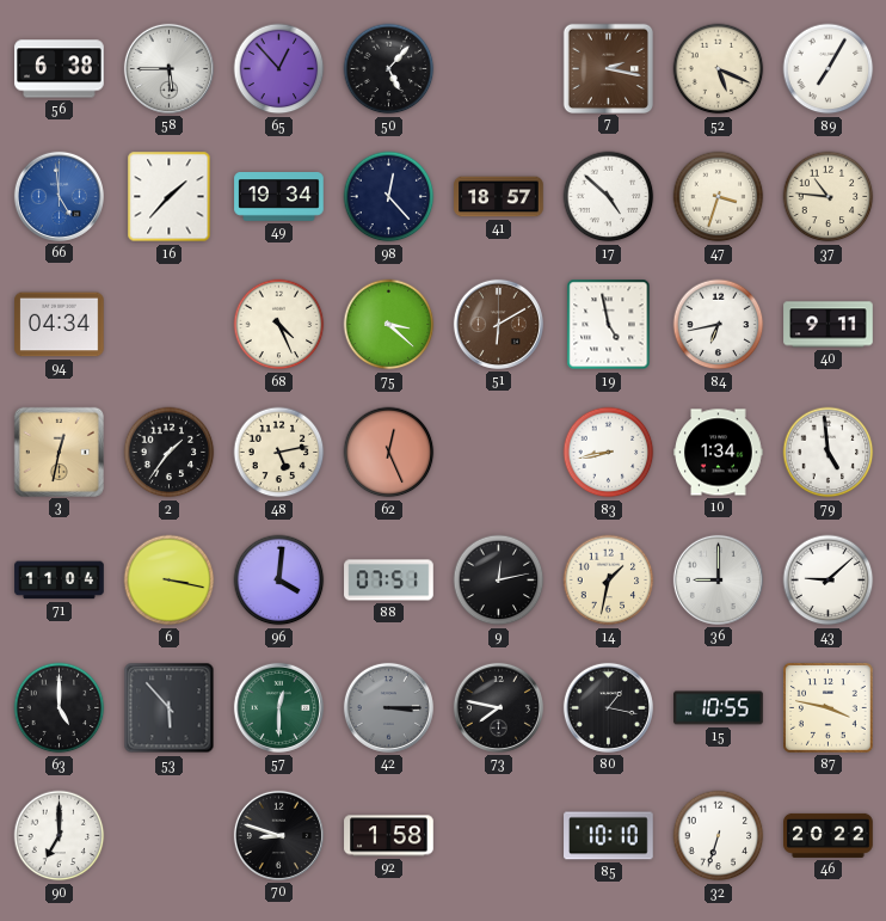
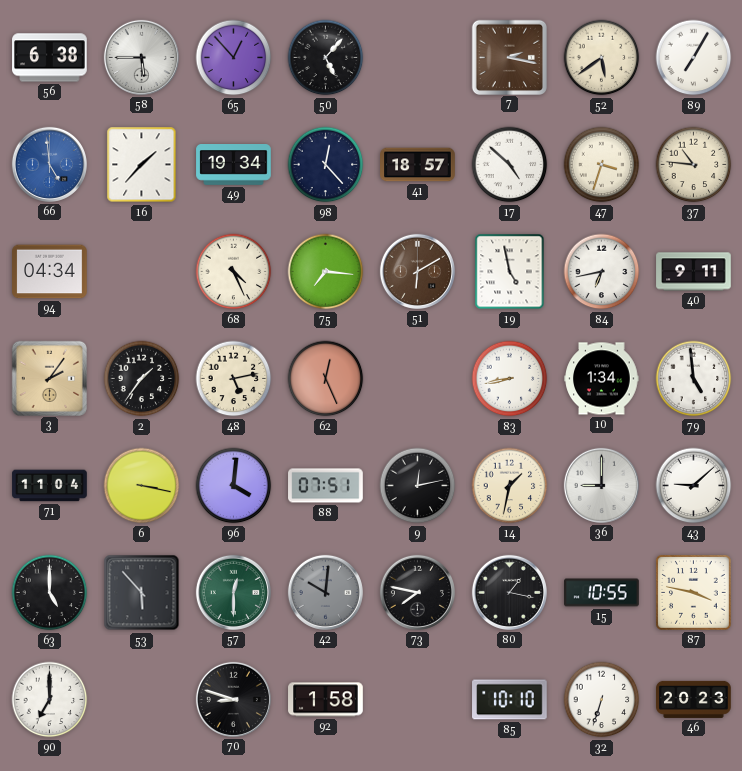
52: 5:19 -> 5:39 (602, 58)
75: 3:22 -> 7:16 (326, 272)
3: 12:32 -> 2:06 (49, 378)
42: 3:15 -> 10:01 (325, 592)
46: 20:22 -> 20:23 (694, 699)
